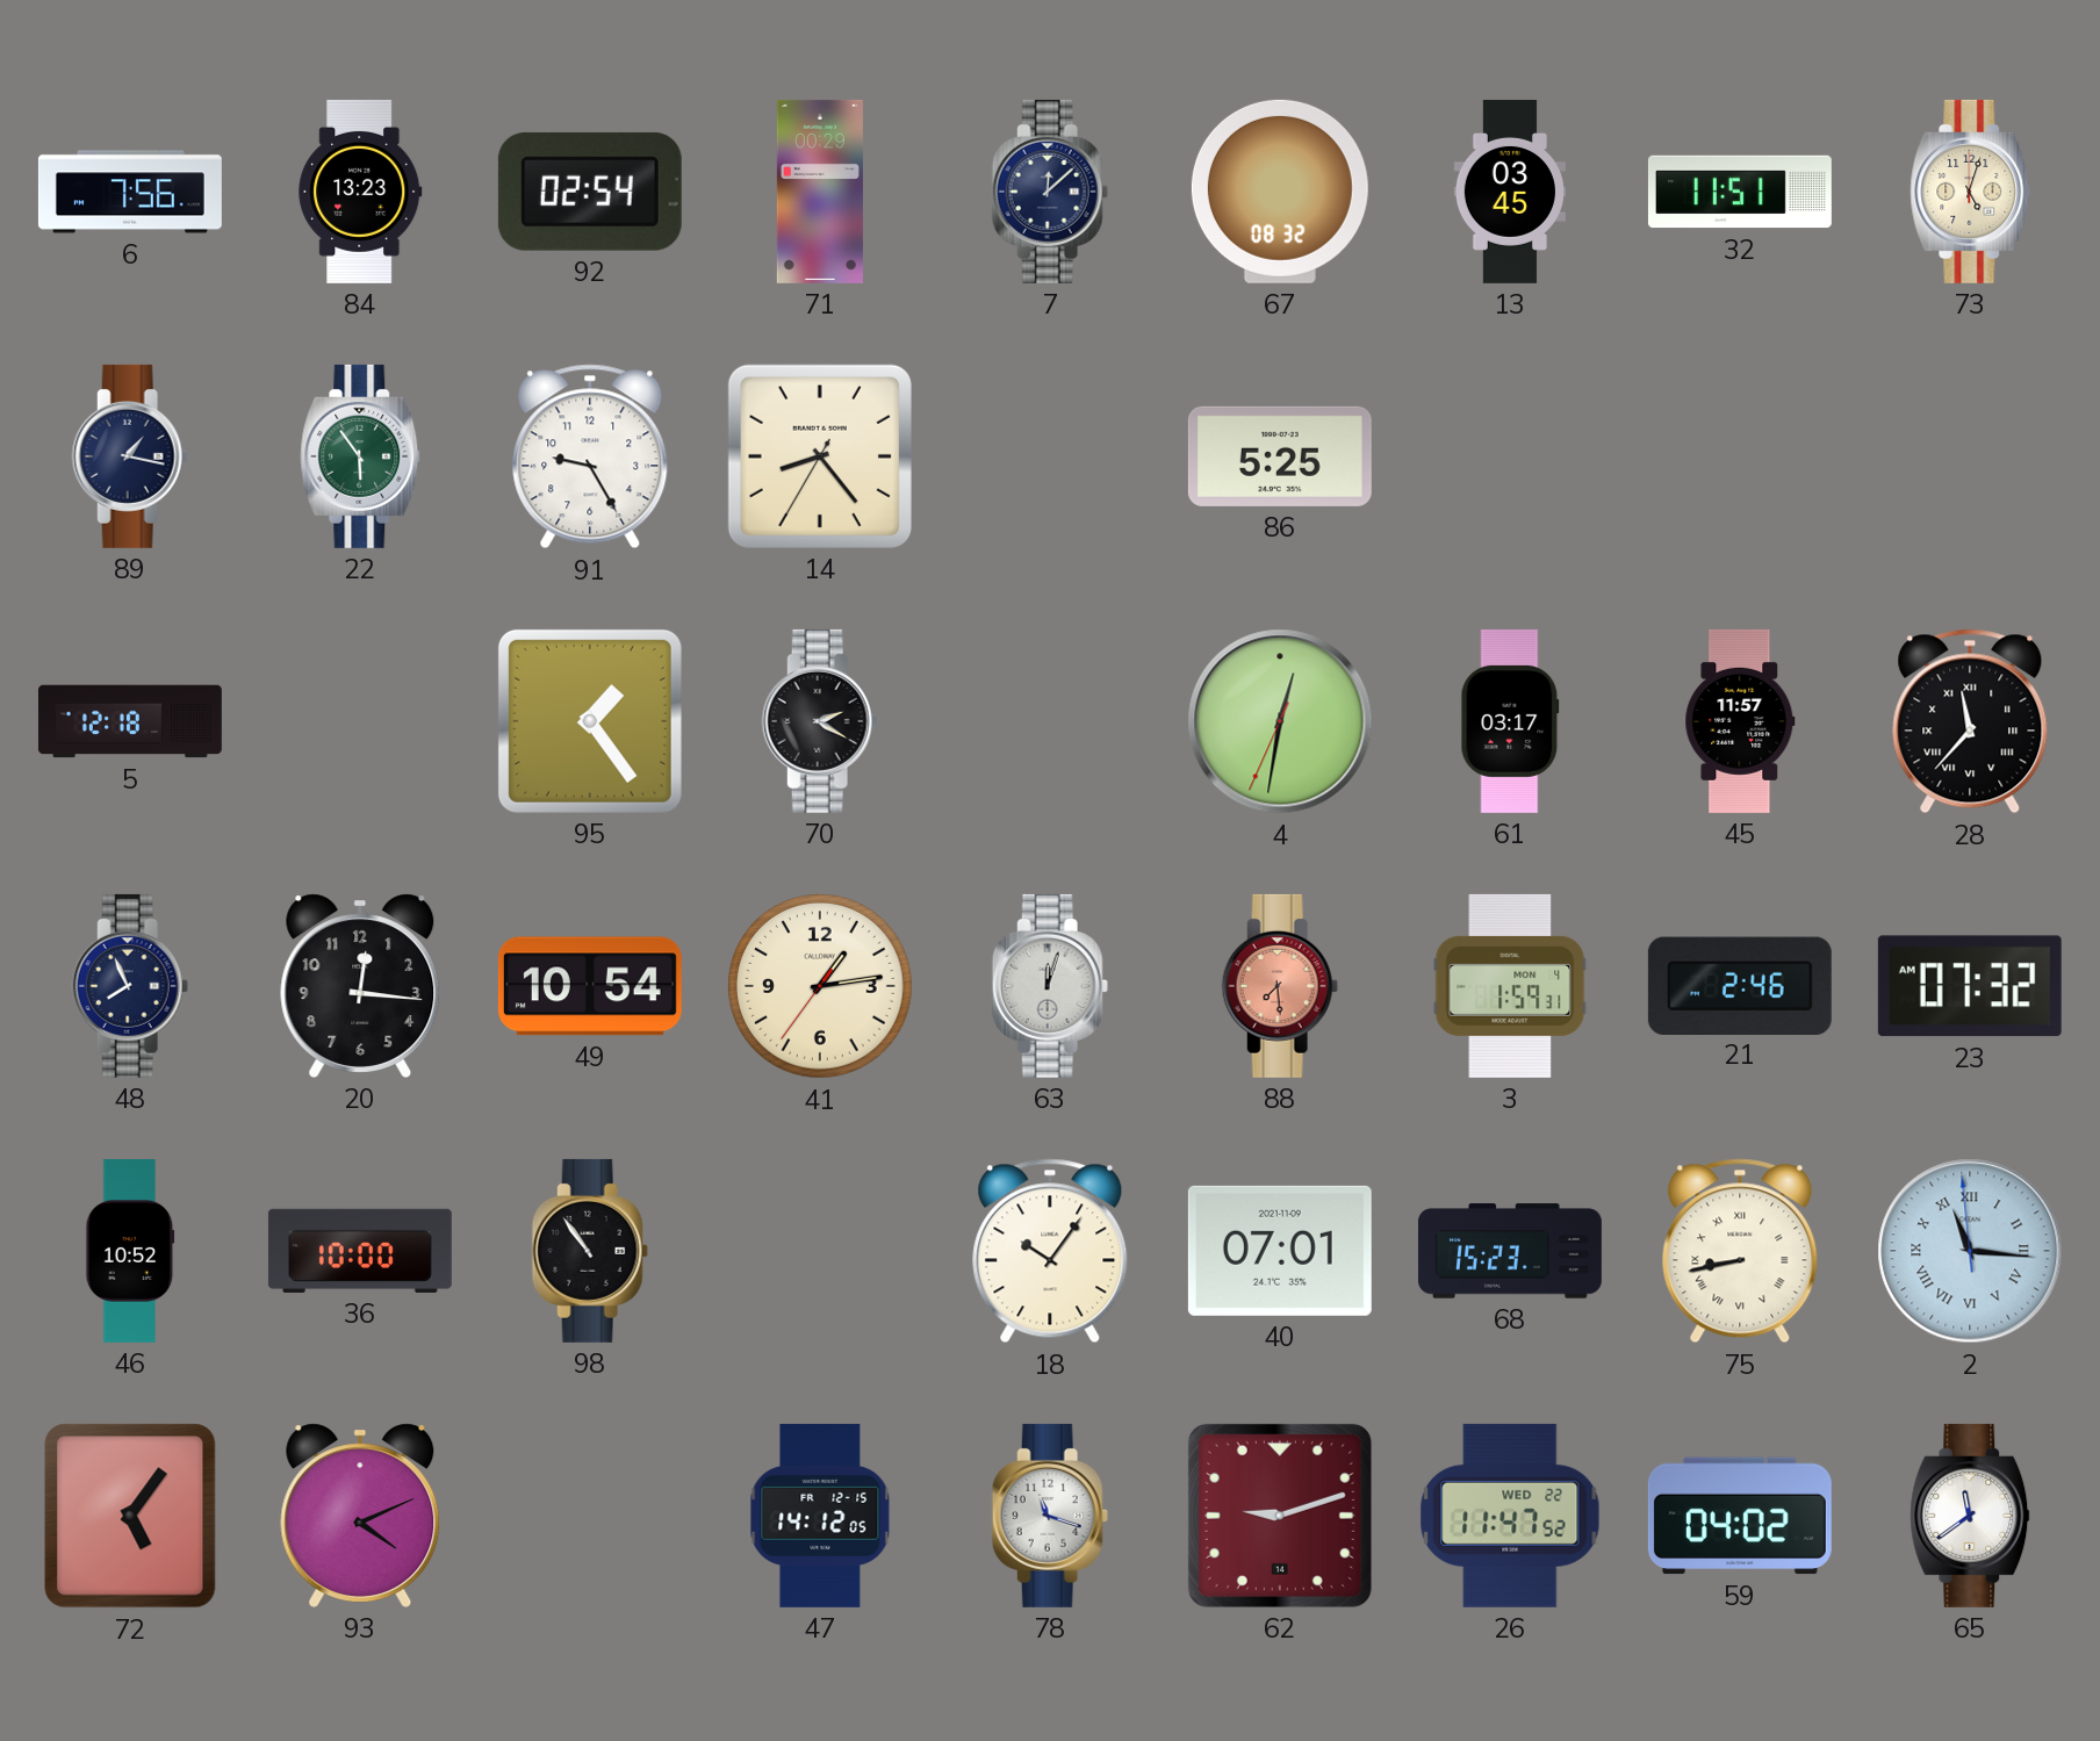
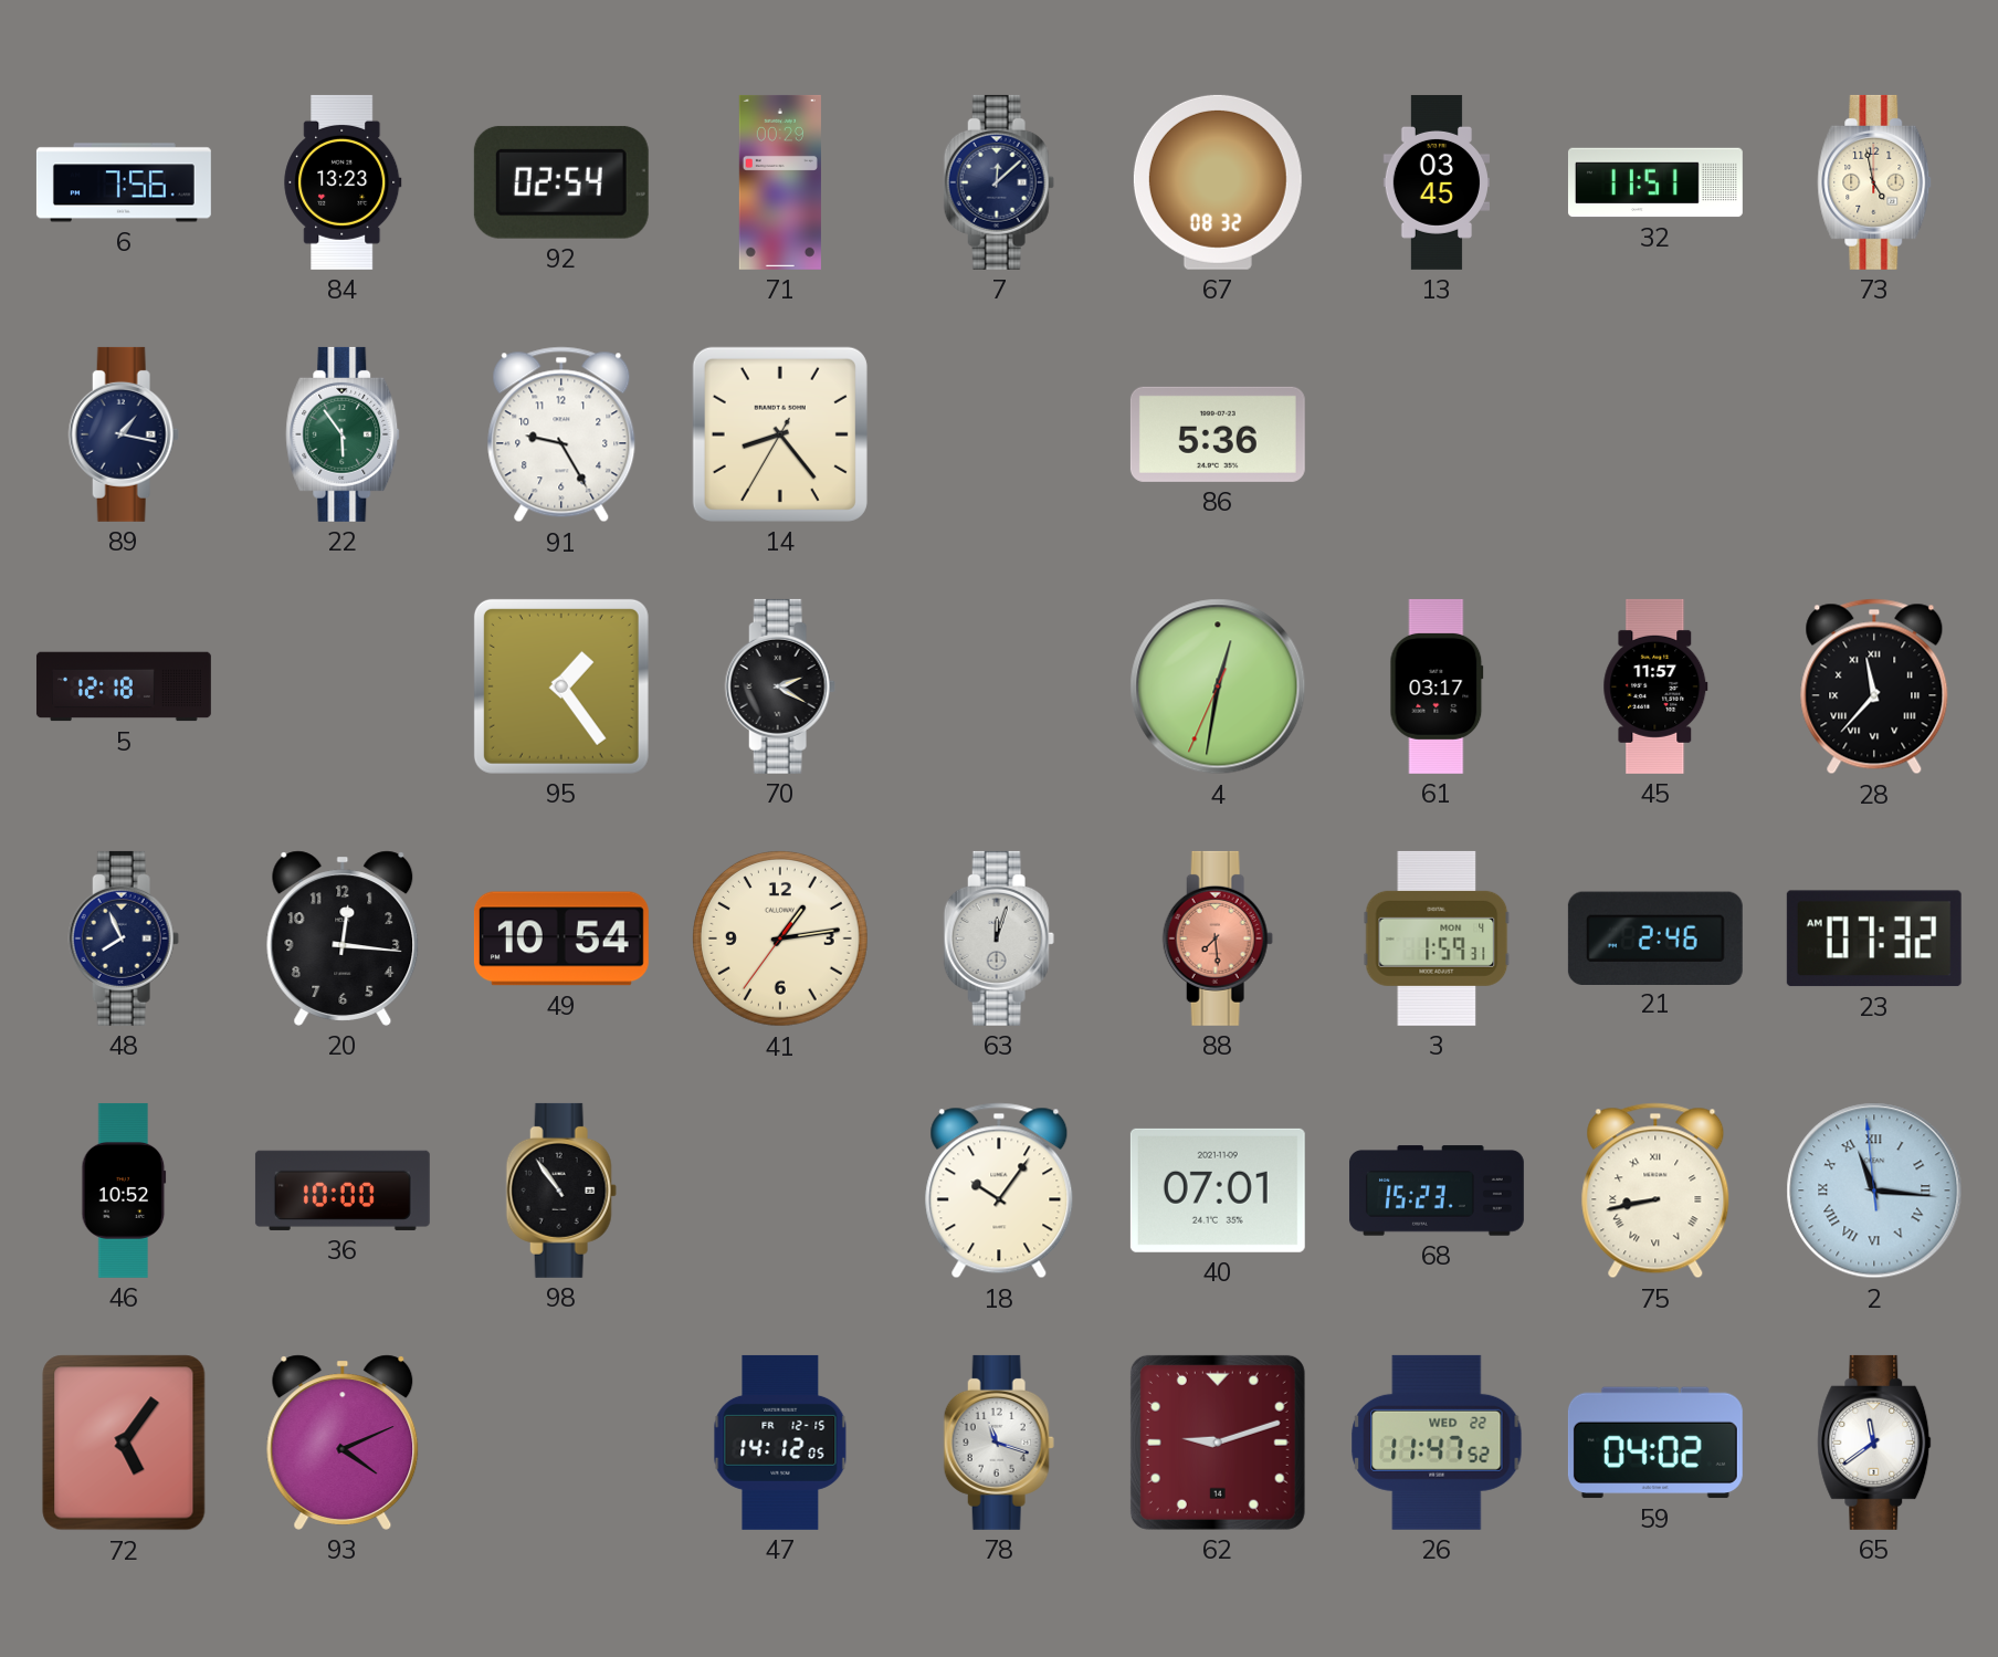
73: 5:03 -> 4:58 (1874, 182)
86: 5:25 -> 5:36 (1218, 434)
